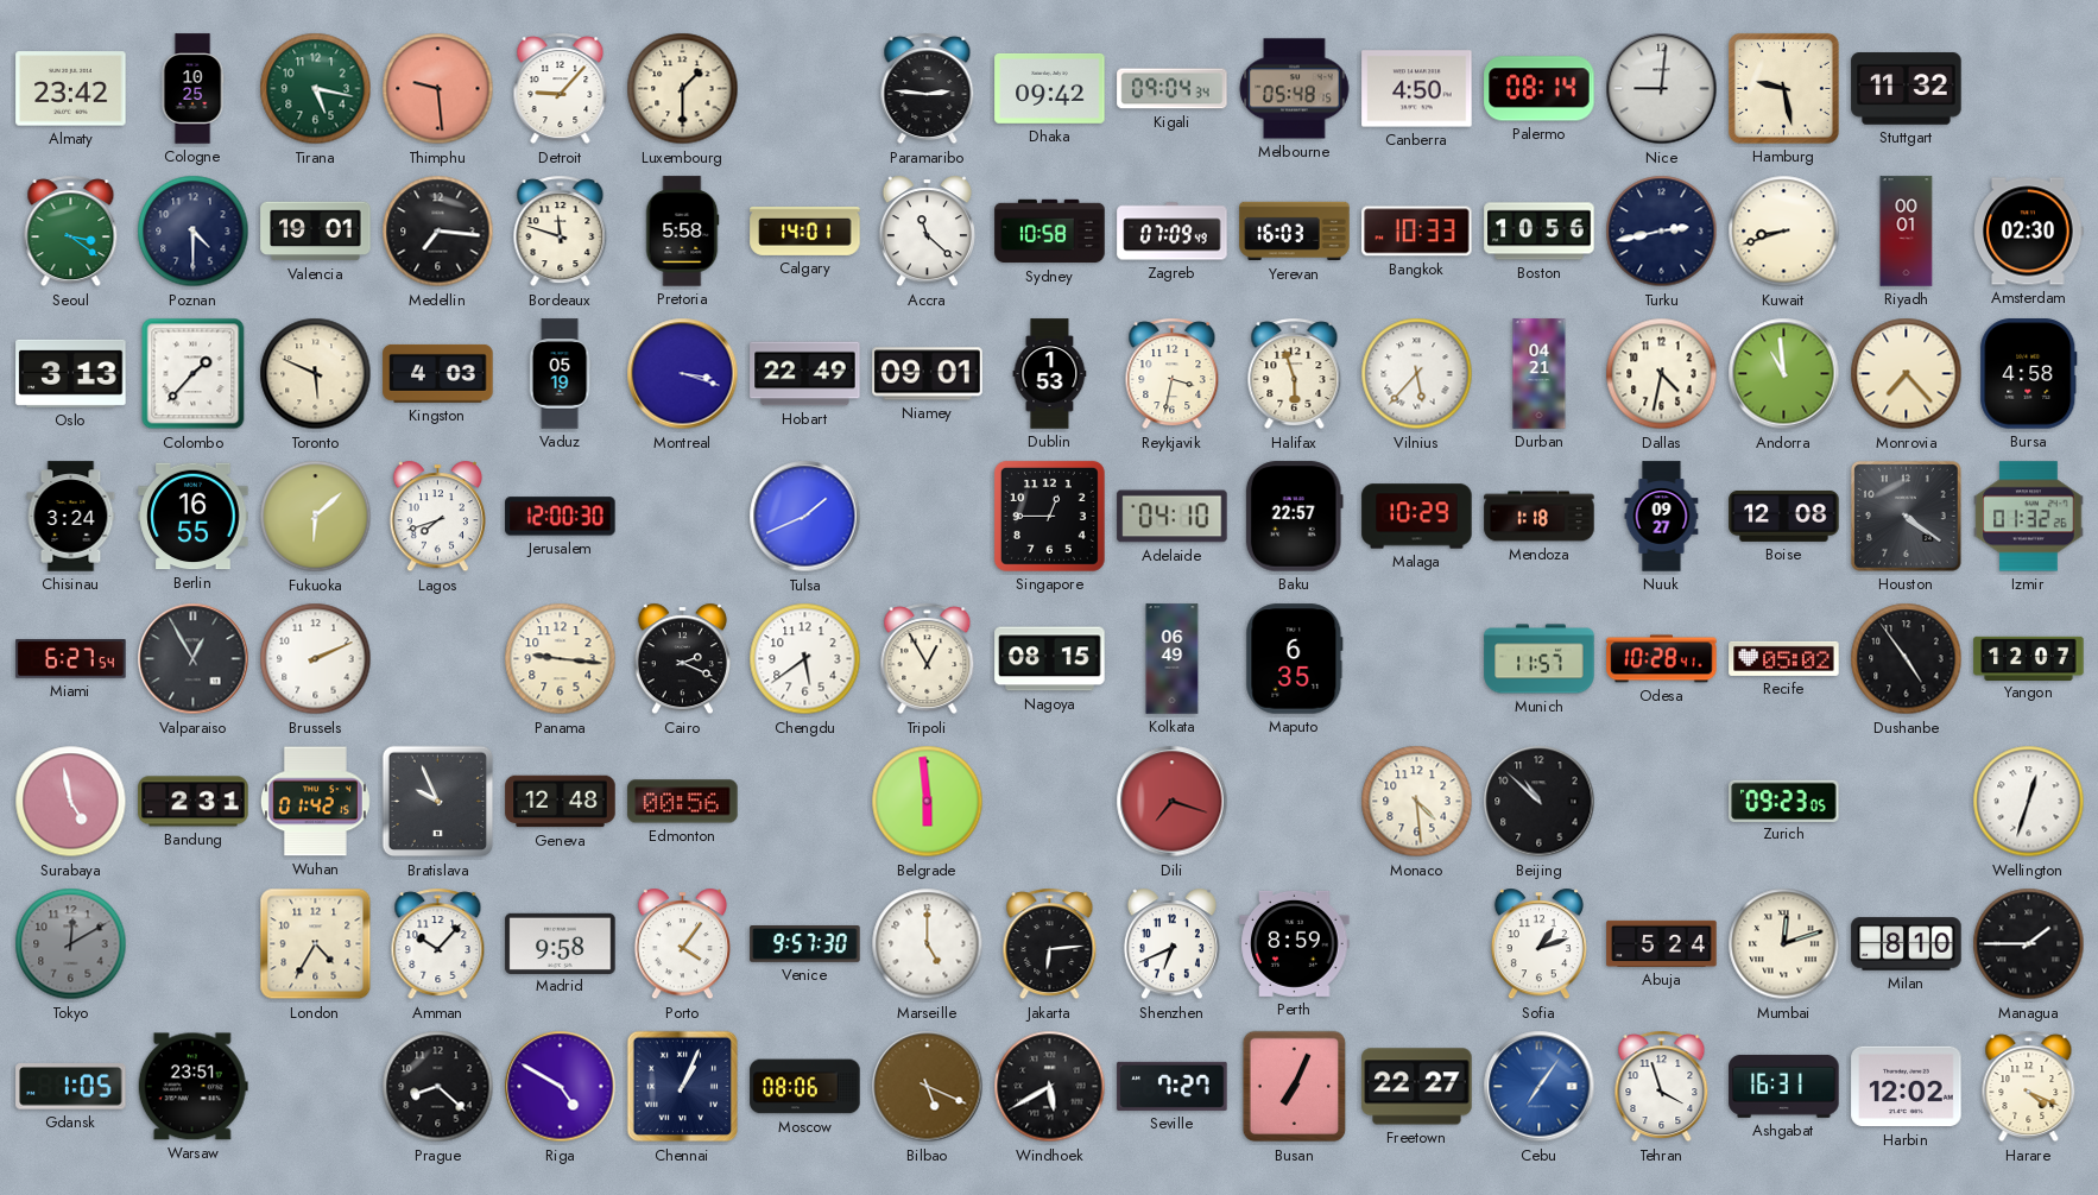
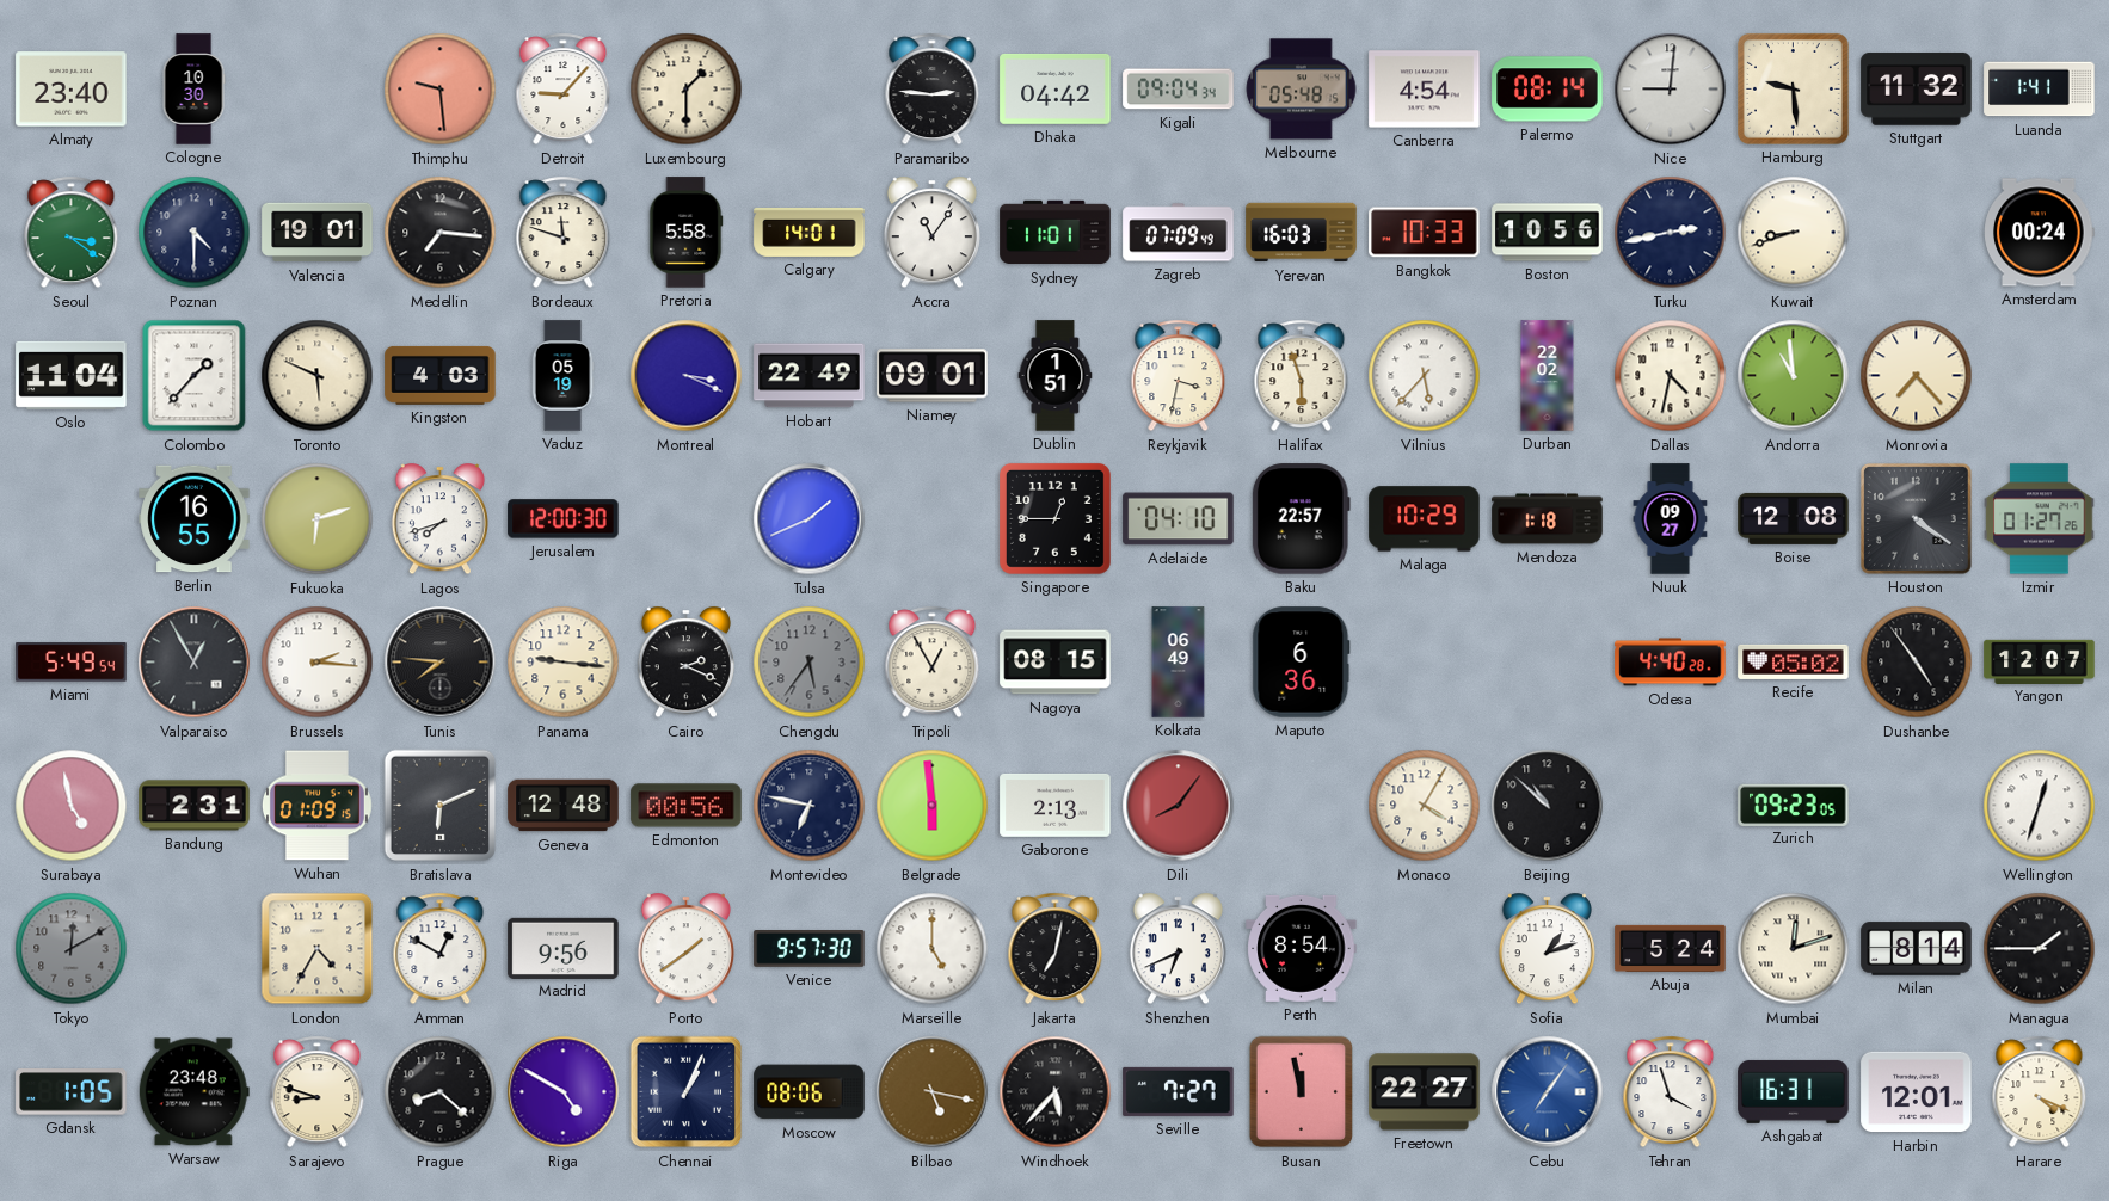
Almaty: 23:42 -> 23:40 (72, 90)
Cologne: 10:25 -> 10:30 (193, 90)
Tirana: 5:17 -> none (316, 89)
Dhaka: 09:42 -> 04:42 (1056, 88)
Canberra: 4:50 -> 4:54 (1425, 90)
Hamburg: 9:28 -> 9:29 (1793, 88)
Luanda: none -> 1:41 (2040, 90)
Accra: 11:22 -> 11:06 (931, 233)
Sydney: 10:58 -> 11:01 (1056, 233)
Riyadh: 00:01 -> none (1907, 232)
Amsterdam: 02:30 -> 00:24 (2040, 233)
Oslo: 3:13 -> 11:04 (72, 375)
Montreal: 3:18 -> 3:19 (687, 376)
Dublin: 1:53 -> 1:51 (1056, 376)
Durban: 04:21 -> 22:02 (1548, 376)
Bursa: 4:58 -> none (2029, 374)
Chisinau: 3:24 -> none (71, 517)
Fukuoka: 6:08 -> 6:12 (318, 519)
Izmir: 01:32 -> 01:27 (2040, 519)
Miami: 6:27 -> 5:49 (72, 663)
Brussels: 2:11 -> 2:16 (318, 663)
Tunis: none -> 7:46 (441, 663)
Chengdu: 5:39 -> 5:36 (810, 663)
Chengdu dial: white -> grey (810, 663)
Maputo: 6:35 -> 6:36 (1302, 663)
Munich: 11:57 -> none (1540, 659)
Odesa: 10:28 -> 4:40 (1671, 663)
Wuhan: 01:42 -> 01:09 (316, 806)
Bratislava: 9:56 -> 6:11 (441, 806)
Montevideo: none -> 6:47 (810, 806)
Gaborone: none -> 2:13 (1056, 805)
Dili: 7:18 -> 8:06 (1179, 806)
Monaco: 4:29 -> 4:05 (1425, 806)
Amman: 10:07 -> 12:50 (441, 949)
Madrid: 9:58 -> 9:56 (564, 948)
Porto: 4:06 -> 1:39 (685, 949)
Jakarta: 6:14 -> 7:02 (1056, 949)
Perth: 8:59 -> 8:54 (1302, 948)
Milan: 8:10 -> 8:14 (1917, 949)
Warsaw: 23:51 -> 23:48 (193, 1092)
Sarajevo: none -> 8:48 (318, 1092)
Bilbao: 5:19 -> 5:17 (933, 1092)
Windhoek: 5:40 -> 5:37 (1056, 1092)
Busan: 7:04 -> 11:58 (1302, 1092)
Harbin: 12:02 -> 12:01 (1917, 1092)
